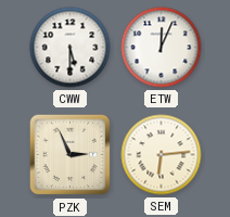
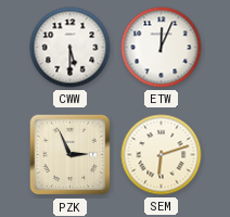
SEM: 6:14 -> 6:12 (162, 155)
